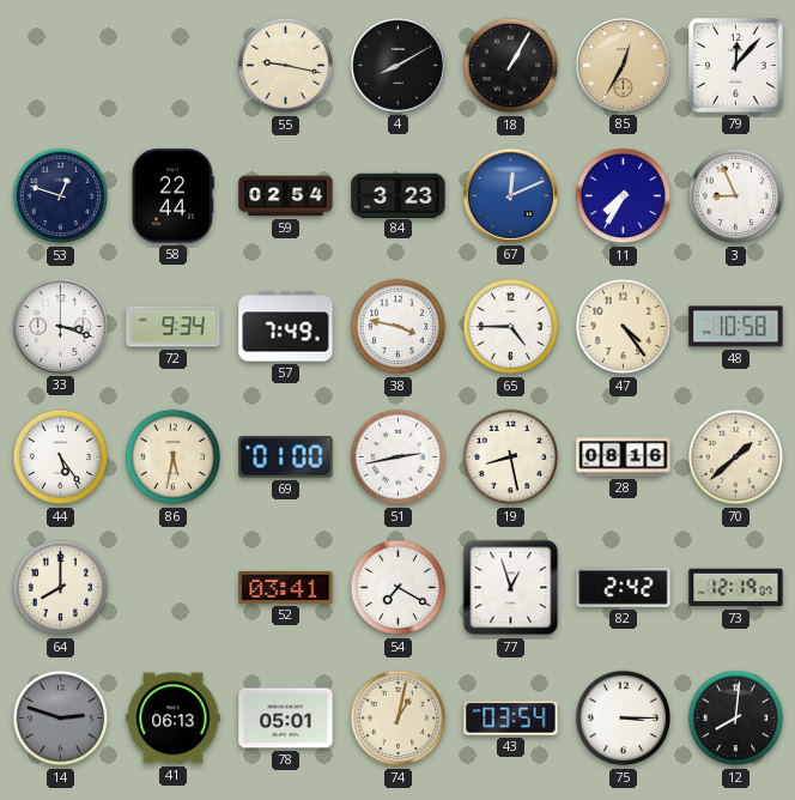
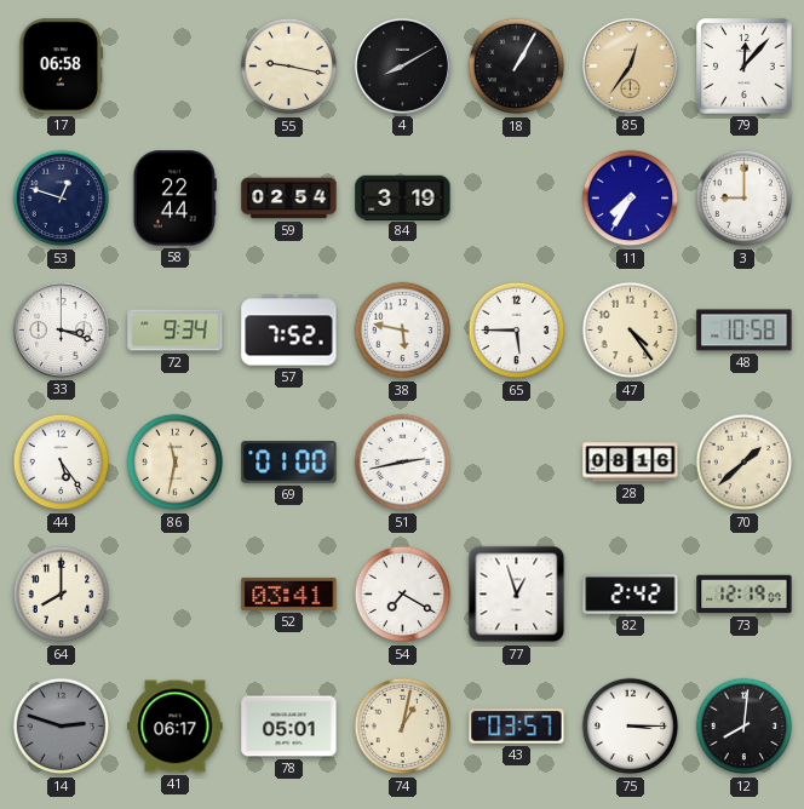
17: none -> 06:58 (62, 67)
85: 12:35 -> 12:36 (630, 65)
84: 3:23 -> 3:19 (403, 197)
67: 12:11 -> none (510, 195)
3: 8:56 -> 9:00 (745, 199)
57: 7:49 -> 7:52 (289, 331)
38: 3:47 -> 5:47 (403, 331)
65: 4:45 -> 5:45 (517, 331)
86: 5:32 -> 11:32 (176, 463)
19: 8:28 -> none (511, 457)
41: 06:13 -> 06:17 (176, 727)
43: 03:54 -> 03:57 (517, 727)
